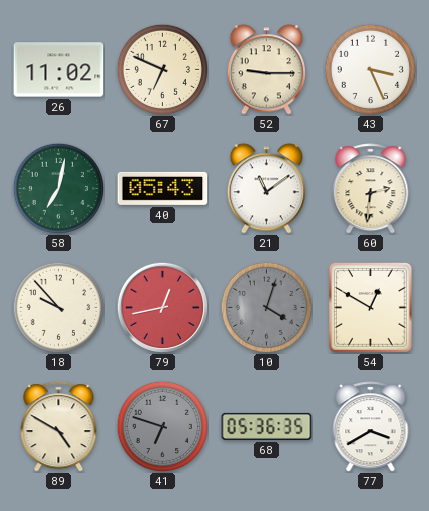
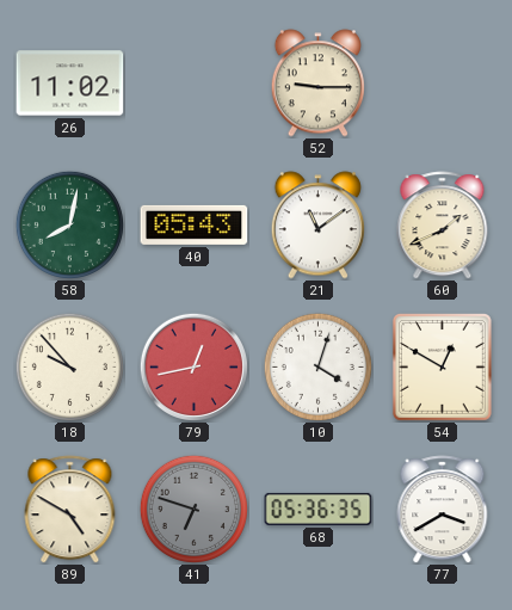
67: 6:49 -> none (162, 69)
43: 3:26 -> none (370, 69)
58: 7:02 -> 8:02 (69, 224)
60: 2:31 -> 1:41 (443, 226)
10 dial: grey -> white (317, 366)
